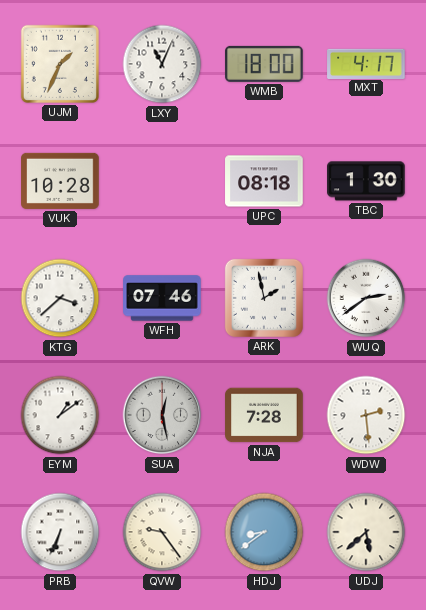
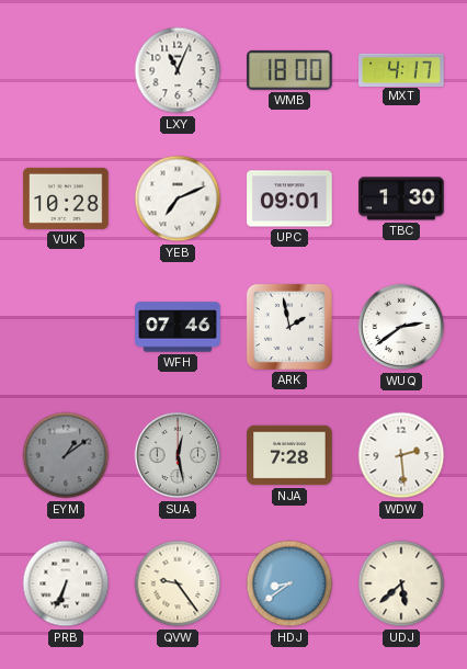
UJM: 1:34 -> none (60, 64)
YEB: none -> 7:11 (178, 199)
UPC: 08:18 -> 09:01 (289, 199)
KTG: 3:38 -> none (60, 298)
EYM dial: white -> grey (66, 455)
